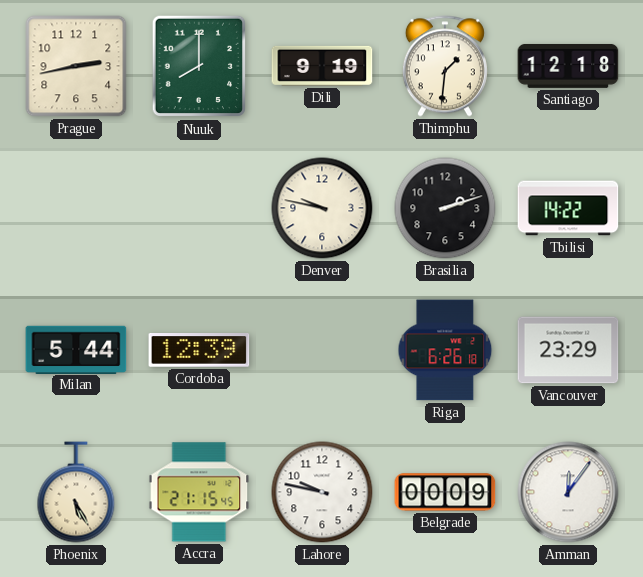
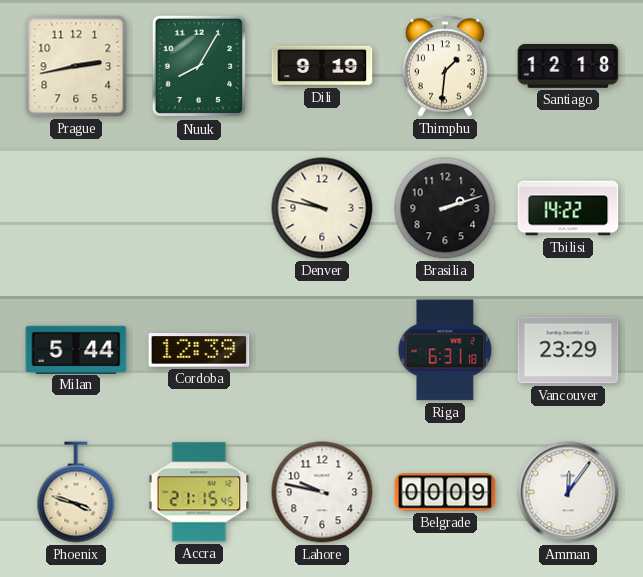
Nuuk: 8:00 -> 8:05 (198, 66)
Riga: 6:26 -> 6:31 (445, 350)
Phoenix: 5:25 -> 3:48 (76, 492)
